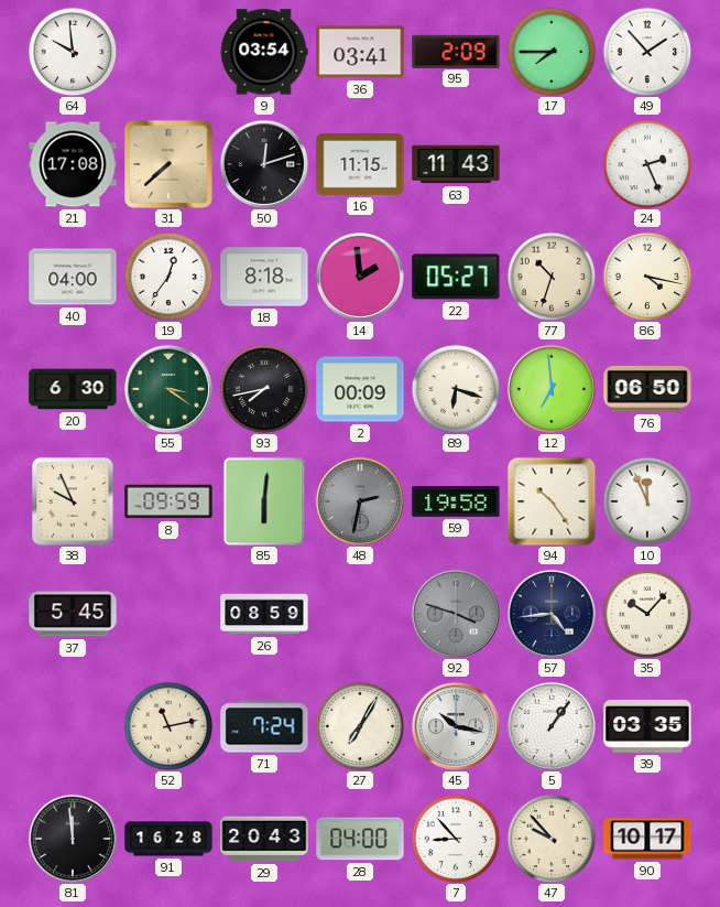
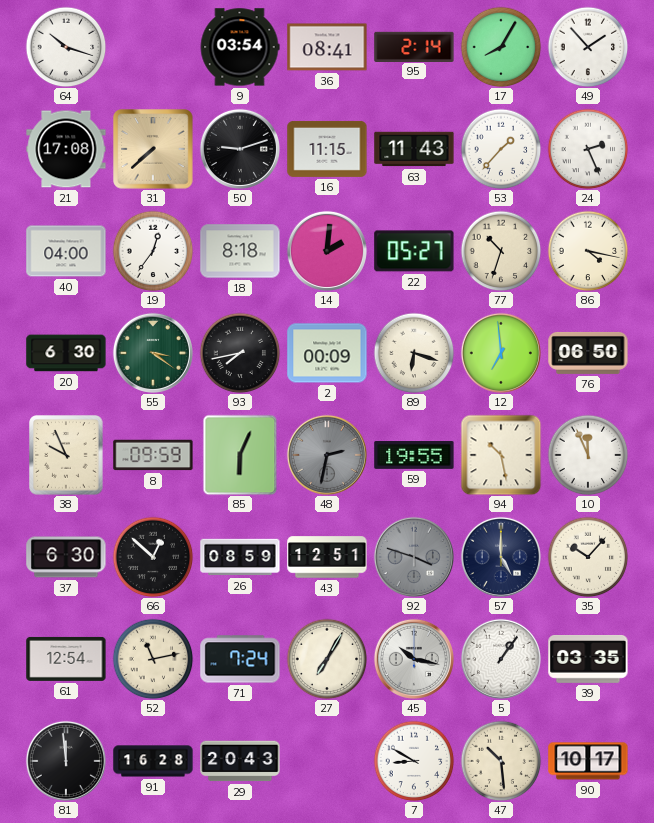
64: 9:59 -> 10:18 (66, 47)
36: 03:41 -> 08:41 (327, 47)
95: 2:09 -> 2:14 (414, 46)
17: 7:45 -> 8:05 (501, 47)
50: 12:12 -> 9:12 (240, 149)
53: none -> 1:37 (501, 149)
14: 1:59 -> 2:01 (327, 251)
85: 6:01 -> 6:04 (240, 455)
59: 19:58 -> 19:55 (414, 456)
94: 10:24 -> 10:28 (501, 455)
37: 5:45 -> 6:30 (66, 557)
66: none -> 12:52 (153, 557)
43: none -> 12:51 (327, 557)
57: 4:44 -> 5:00 (501, 557)
61: none -> 12:54 (66, 659)
28: 04:00 -> none (360, 839)
7: 8:53 -> 8:50 (414, 761)
47: 9:53 -> 10:29 (501, 761)
